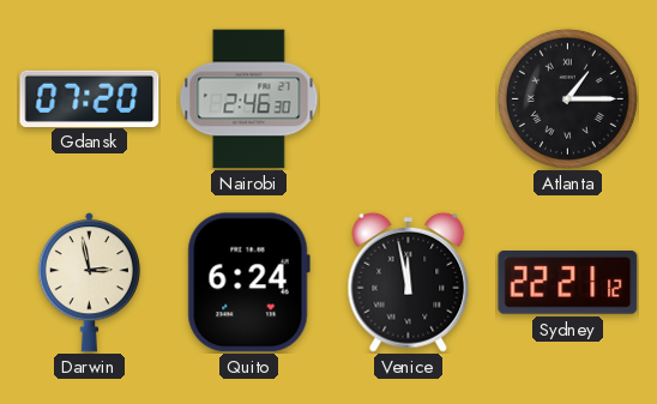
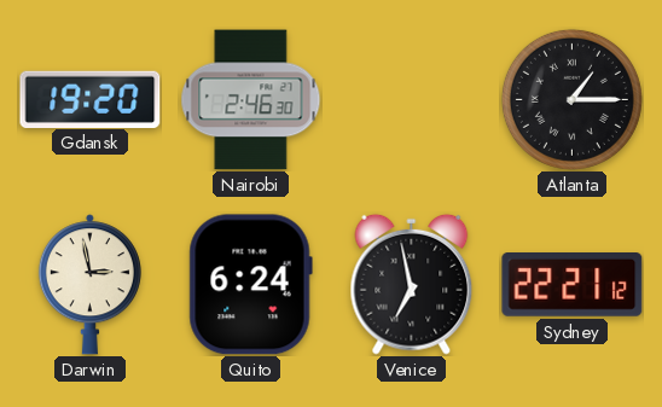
Gdansk: 07:20 -> 19:20 (91, 99)
Venice: 11:58 -> 6:58 (412, 284)
